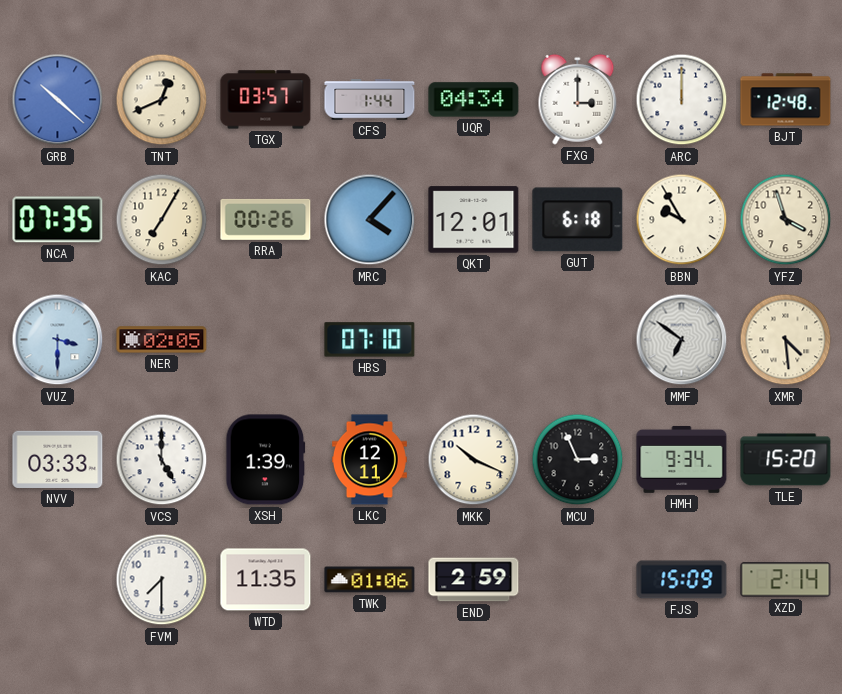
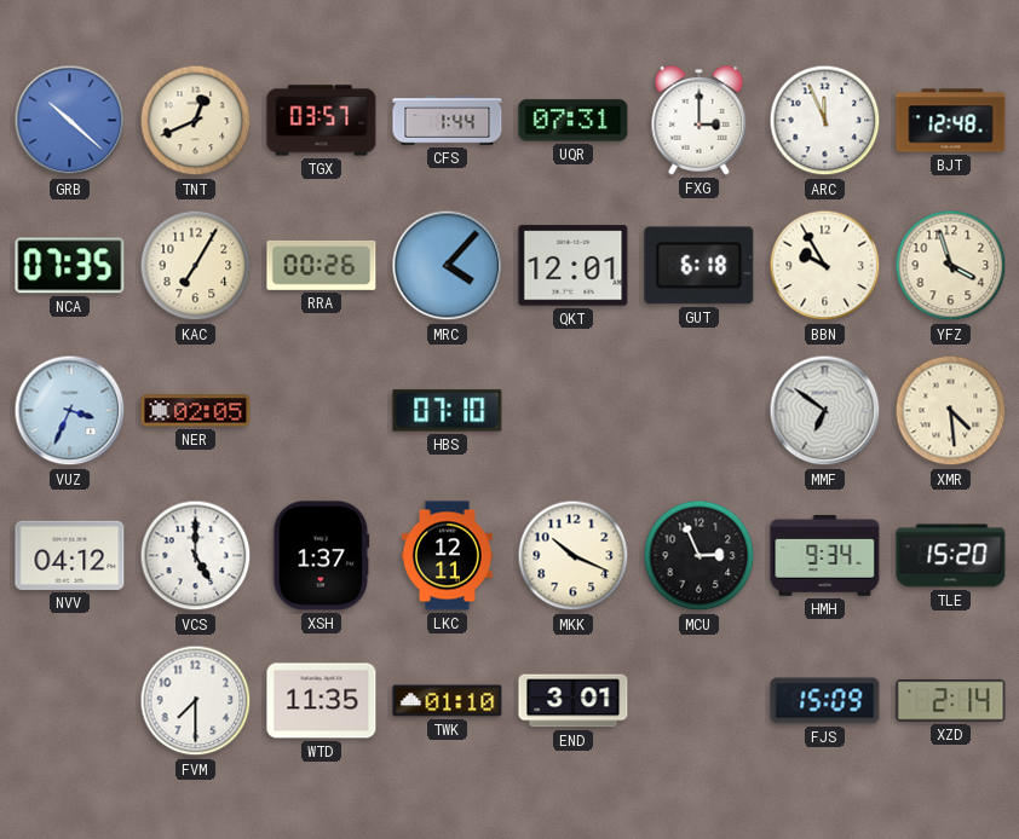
UQR: 04:34 -> 07:31 (574, 121)
ARC: 12:00 -> 11:56 (825, 121)
VUZ: 3:30 -> 3:34 (70, 411)
NVV: 03:33 -> 04:12 (70, 555)
XSH: 1:39 -> 1:37 (322, 556)
TWK: 01:06 -> 01:10 (448, 701)
END: 2:59 -> 3:01 (574, 701)
